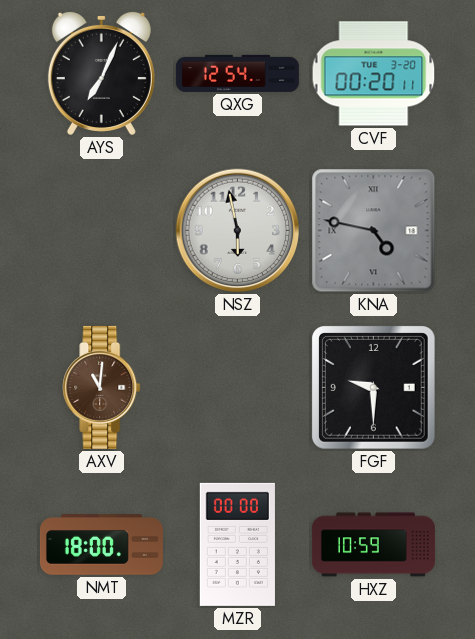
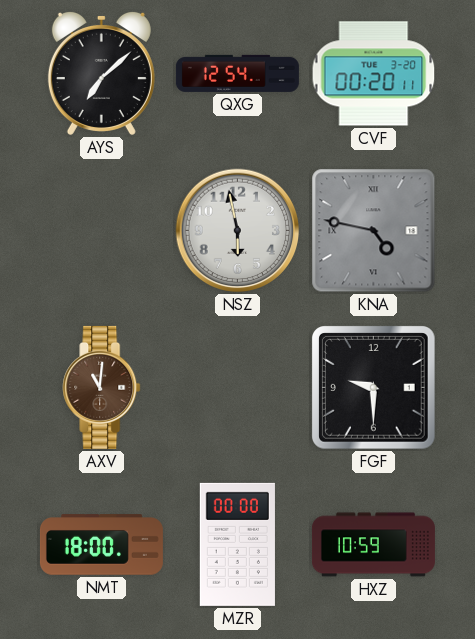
AYS: 7:04 -> 7:08 (101, 73)
